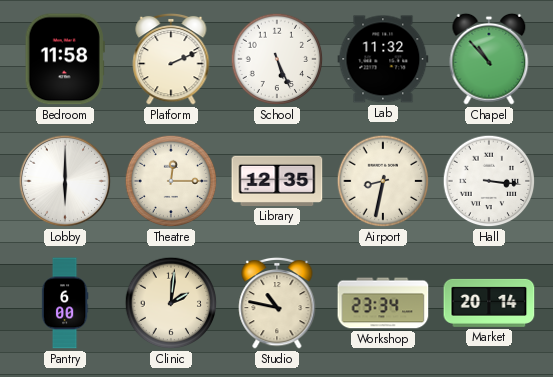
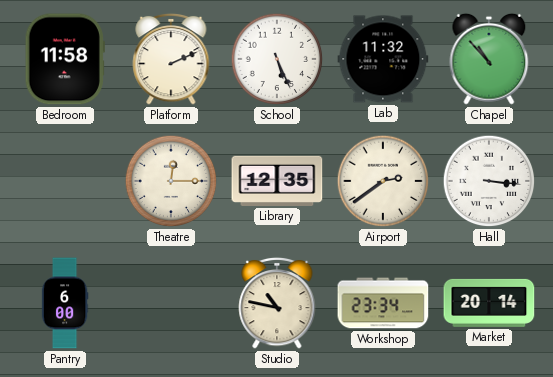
Lobby: 6:00 -> none (65, 181)
Airport: 8:32 -> 2:39 (383, 181)
Clinic: 2:01 -> none (171, 303)
